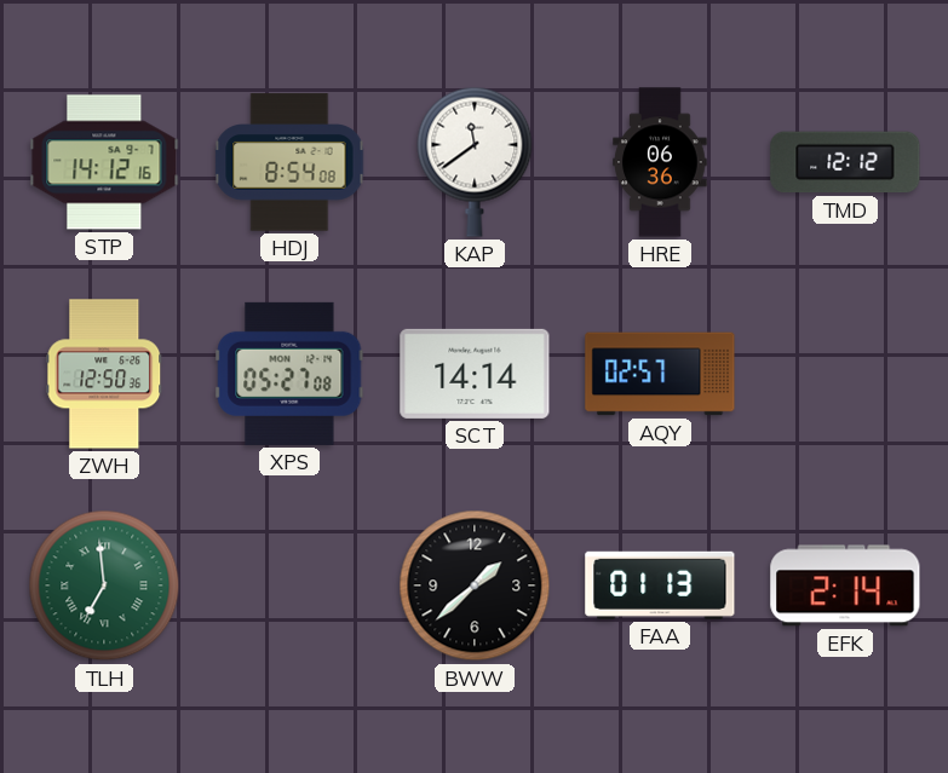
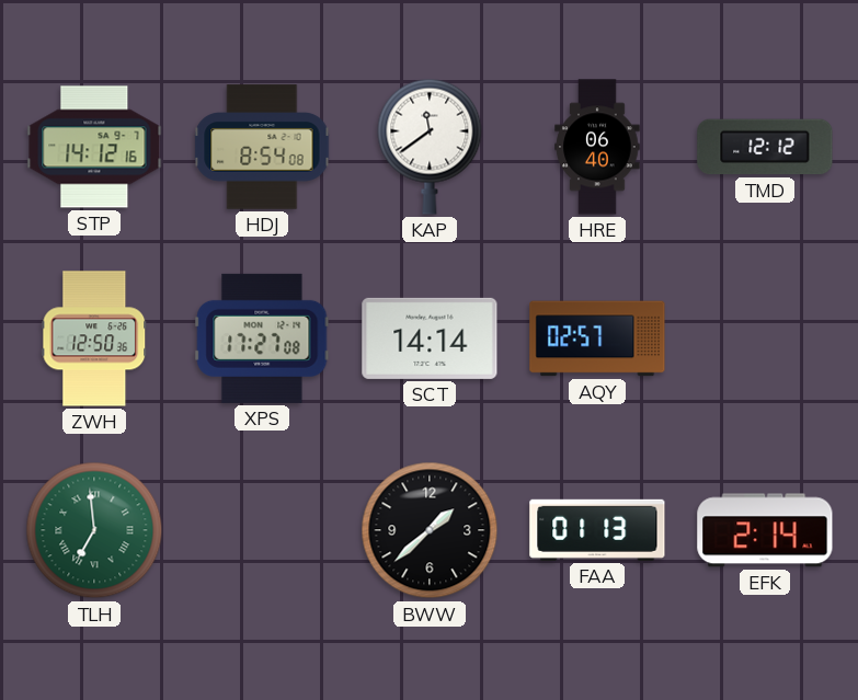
HRE: 06:36 -> 06:40 (597, 147)
XPS: 05:27 -> 17:27 (262, 338)
